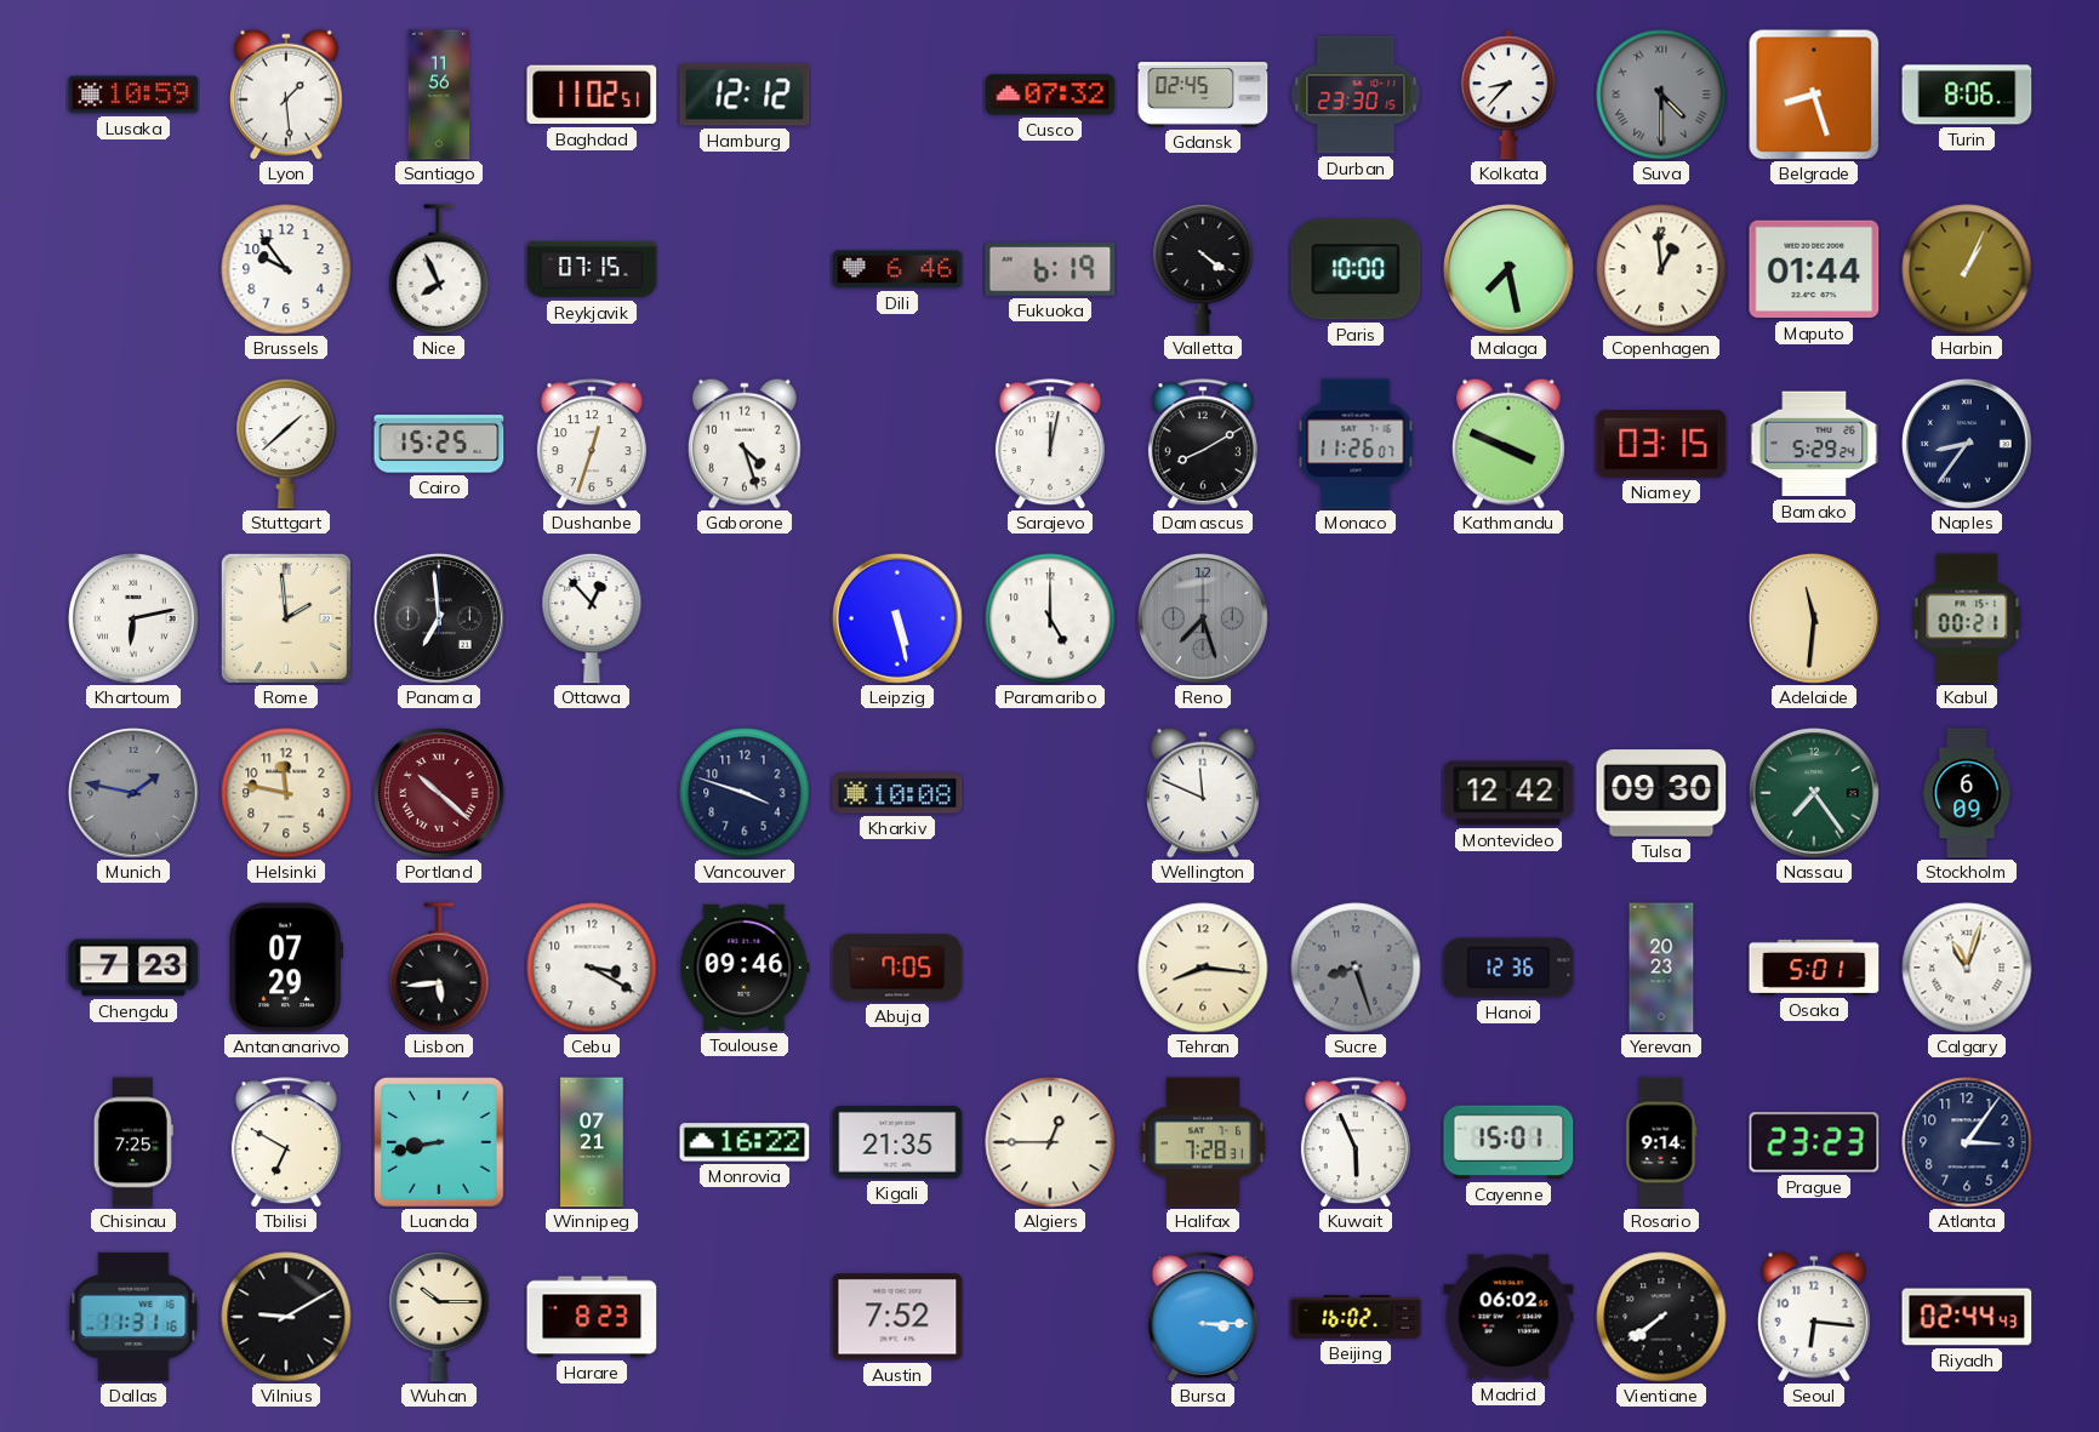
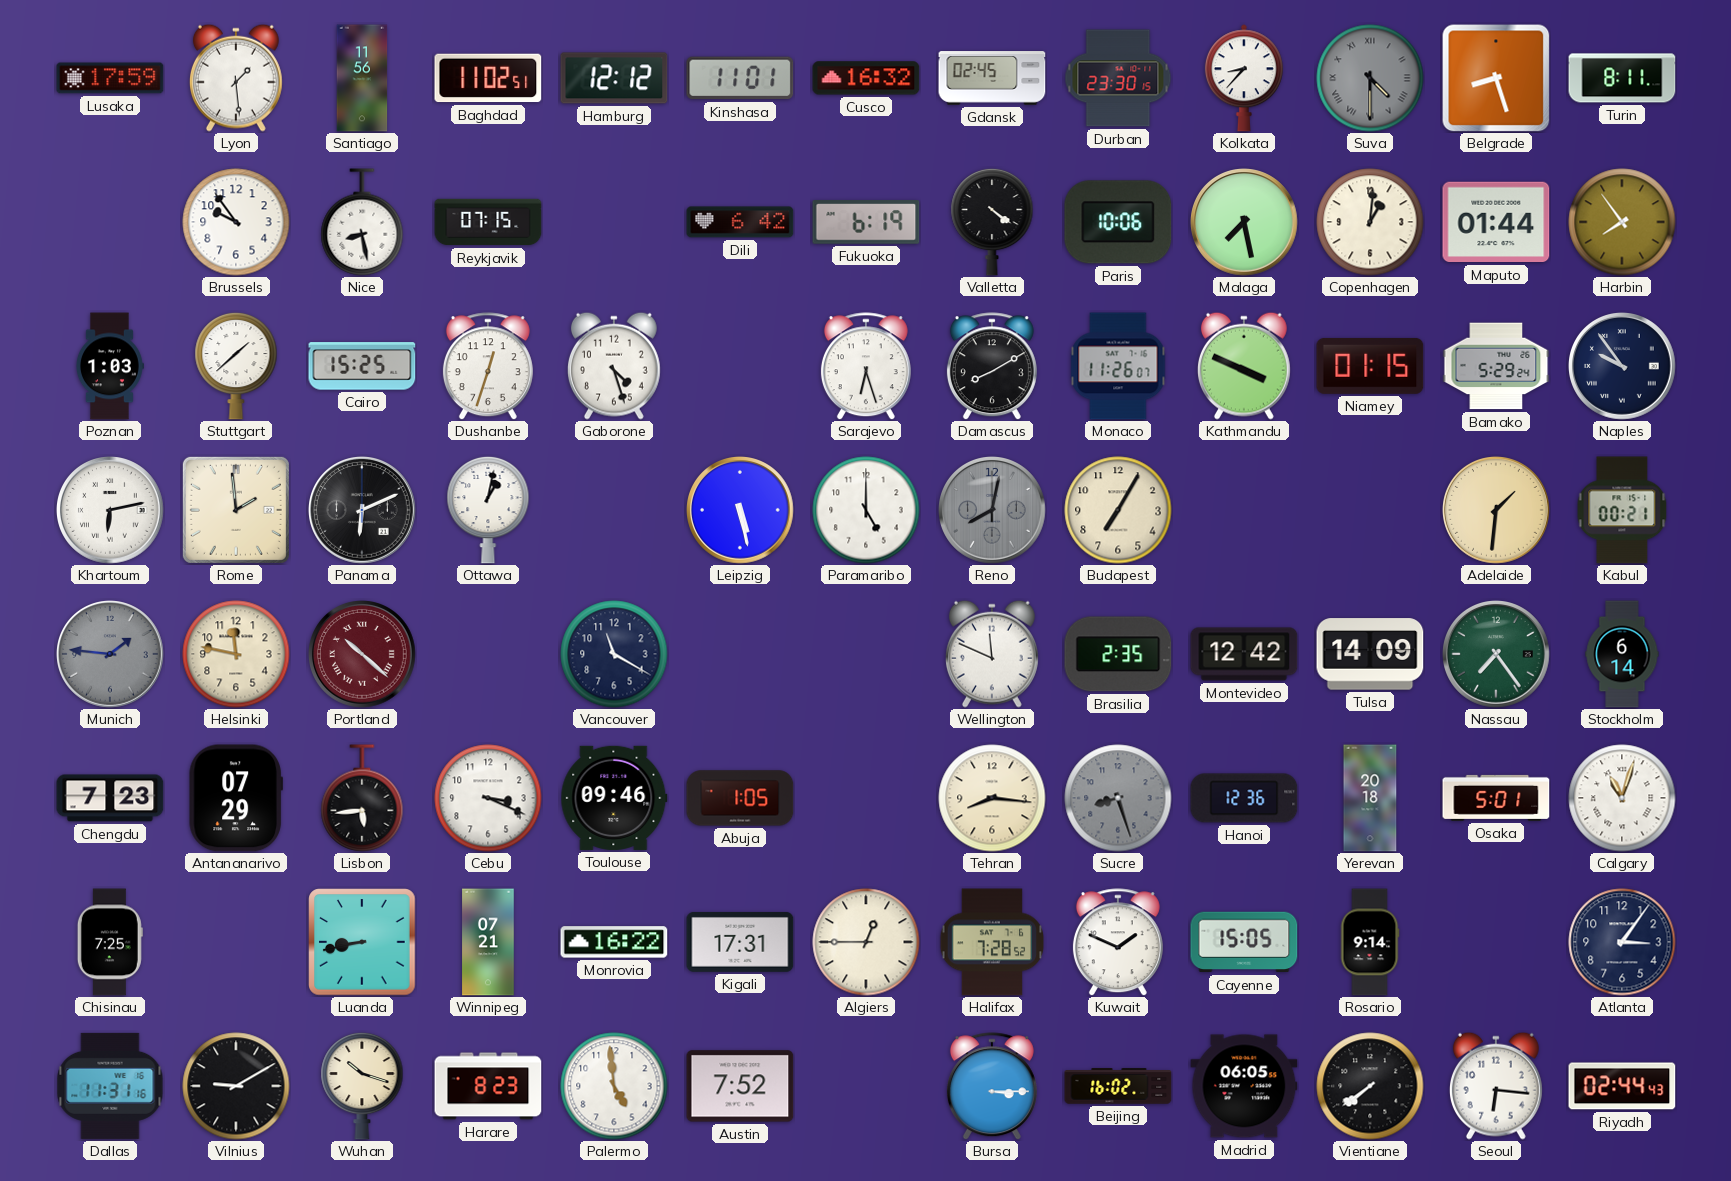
Lusaka: 10:59 -> 17:59 (110, 78)
Kinshasa: none -> 11:01 (740, 78)
Cusco: 07:32 -> 16:32 (866, 78)
Turin: 8:06 -> 8:11 (1622, 78)
Nice: 7:56 -> 8:28 (362, 222)
Dili: 6:46 -> 6:42 (740, 222)
Paris: 10:00 -> 10:06 (1118, 222)
Copenhagen: 12:59 -> 1:01 (1370, 222)
Harbin: 1:04 -> 7:54 (1622, 222)
Poznan: none -> 1:03 (109, 366)
Sarajevo: 12:02 -> 6:27 (866, 366)
Niamey: 03:15 -> 01:15 (1370, 366)
Naples: 8:36 -> 9:54 (1623, 367)
Panama: 6:59 -> 6:11 (363, 511)
Ottawa: 12:53 -> 1:02 (488, 510)
Reno: 7:27 -> 8:02 (993, 511)
Budapest: none -> 7:05 (1118, 510)
Adelaide: 11:31 -> 1:31 (1497, 511)
Munich: 1:47 -> 1:46 (111, 655)
Vancouver: 3:48 -> 11:20 (614, 654)
Kharkiv: 10:08 -> none (897, 793)
Brasilia: none -> 2:35 (1118, 654)
Tulsa: 09:30 -> 14:09 (1370, 654)
Stockholm: 6:09 -> 6:14 (1622, 654)
Cebu: 3:20 -> 3:19 (488, 798)
Abuja: 7:05 -> 1:05 (740, 798)
Yerevan: 20:23 -> 20:18 (1370, 798)
Tbilisi: 6:50 -> none (286, 1142)
Kigali: 21:35 -> 17:31 (740, 942)
Halifax: 7:28:31 -> 7:28:52 (992, 942)
Kuwait: 5:56 -> 1:49 (1118, 942)
Cayenne: 15:01 -> 15:05 (1244, 942)
Prague: 23:23 -> none (1814, 1142)
Wuhan: 10:15 -> 10:18 (362, 1086)
Palermo: none -> 4:59 (614, 1086)
Madrid: 06:02 -> 06:05 (1244, 1086)
